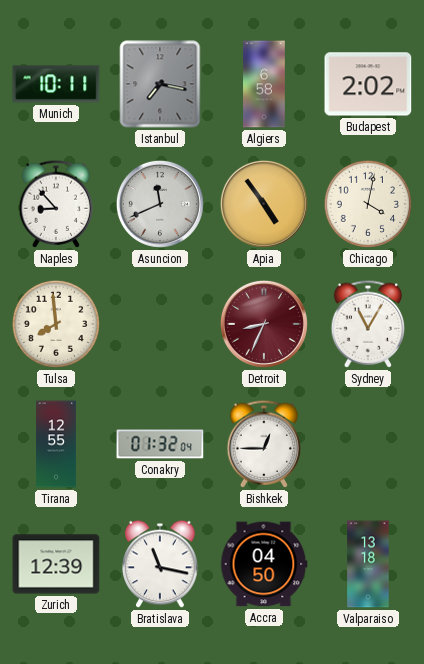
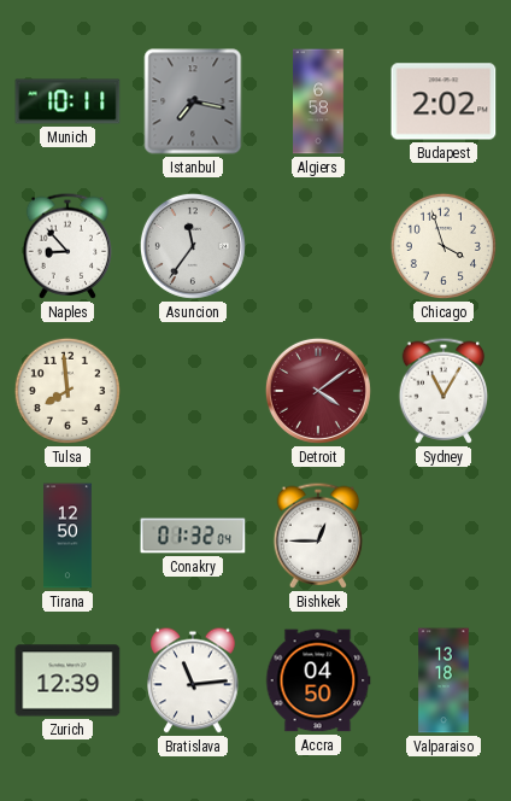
Asuncion: 11:41 -> 11:36 (193, 246)
Apia: 4:54 -> none (264, 204)
Chicago: 4:02 -> 3:57 (444, 246)
Detroit: 8:34 -> 4:09 (318, 391)
Tirana: 12:55 -> 12:50 (69, 536)
Bratislava: 11:17 -> 11:14 (193, 680)
